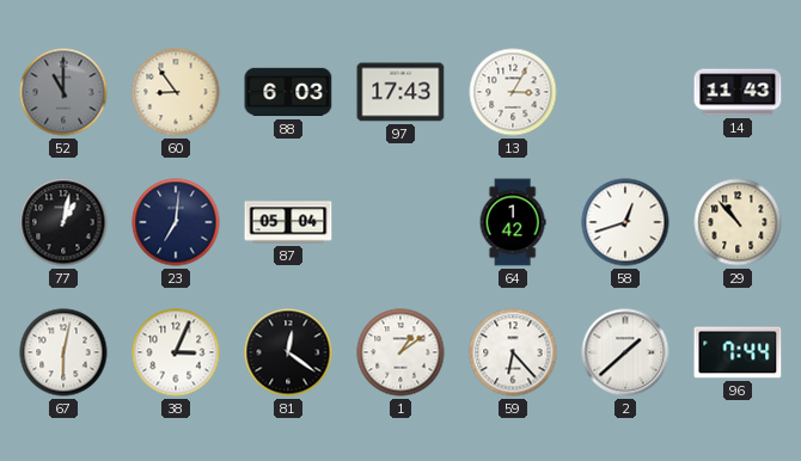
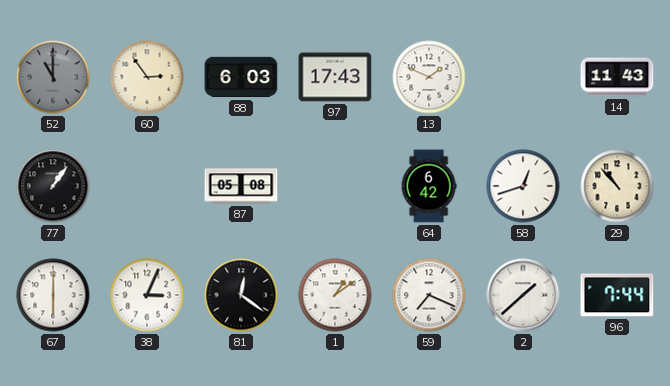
60: 8:54 -> 2:54 (147, 77)
13: 3:05 -> 1:49 (429, 77)
77: 1:02 -> 1:06 (53, 186)
23: 7:01 -> none (176, 222)
87: 05:04 -> 05:08 (241, 186)
64: 1:42 -> 6:42 (429, 186)
67: 6:02 -> 6:00 (53, 295)
59: 6:23 -> 7:19 (429, 295)
